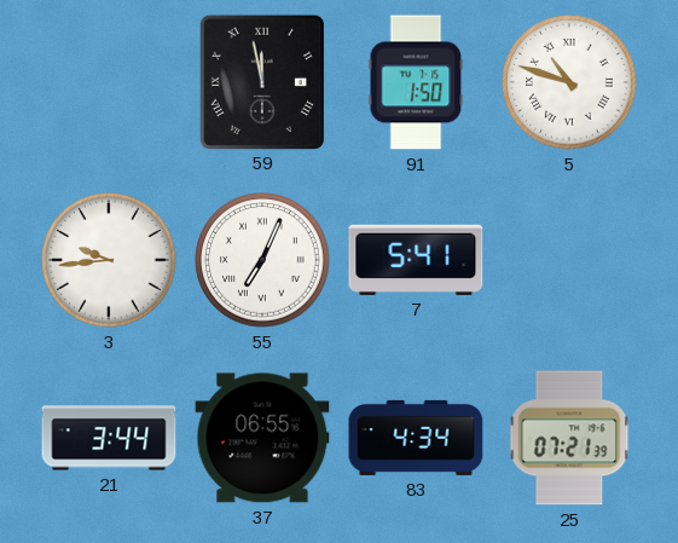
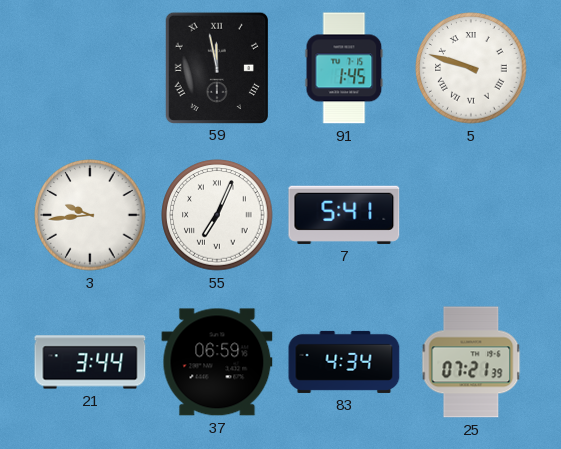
91: 1:50 -> 1:45 (344, 68)
5: 10:48 -> 9:48 (471, 68)
37: 06:55 -> 06:59 (217, 362)
